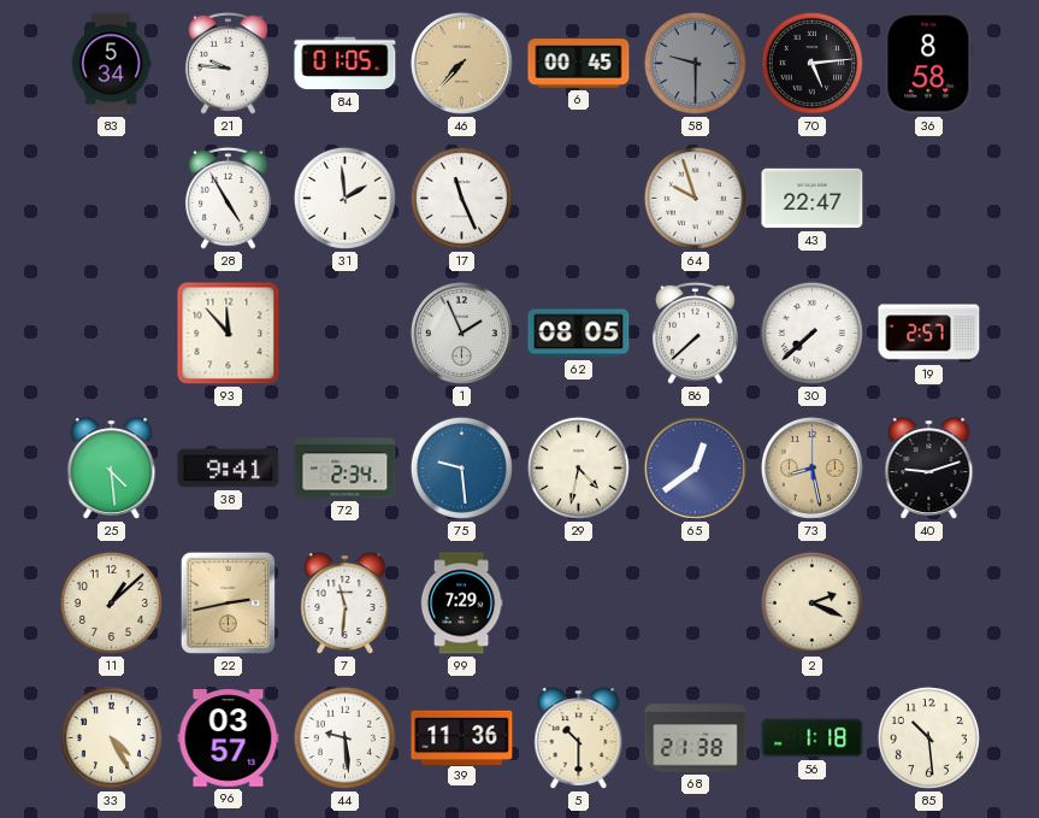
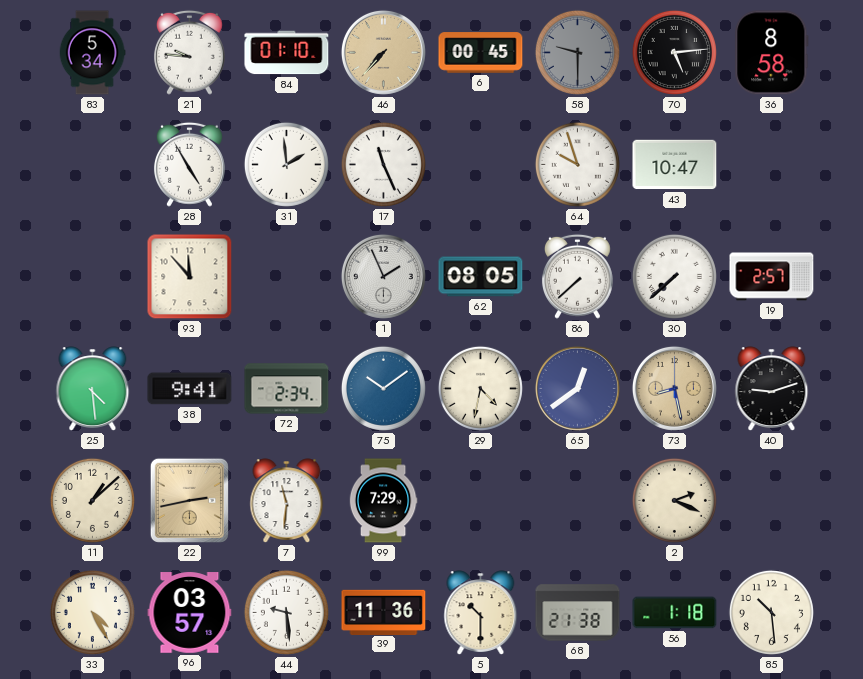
84: 01:05 -> 01:10 (287, 53)
43: 22:47 -> 10:47 (675, 165)
75: 9:29 -> 10:09 (383, 388)
